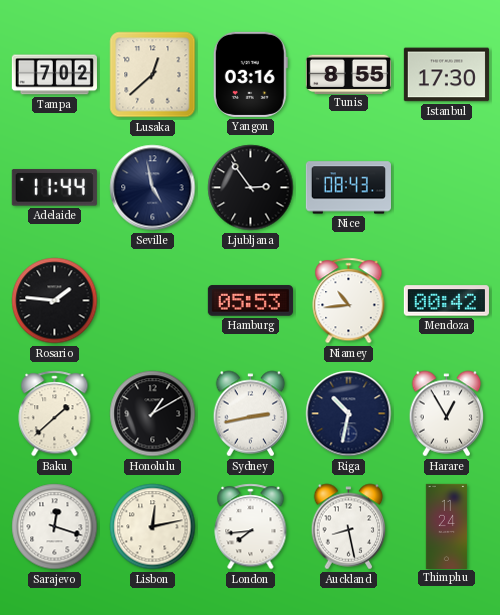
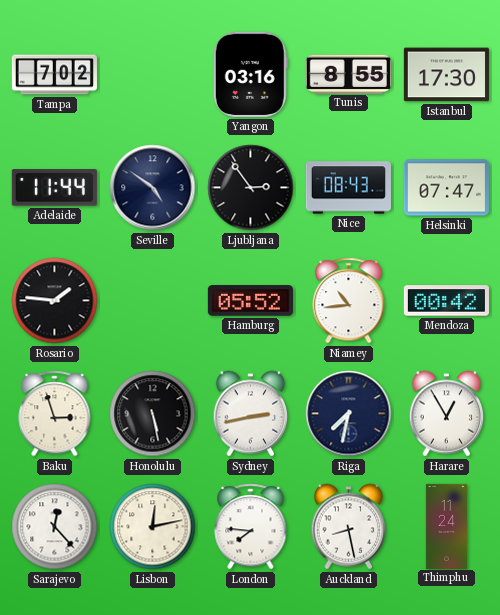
Lusaka: 12:38 -> none (153, 75)
Seville: 4:58 -> 4:51 (153, 188)
Helsinki: none -> 07:47 (446, 188)
Hamburg: 05:53 -> 05:52 (250, 301)
Baku: 1:38 -> 2:57 (55, 414)
Honolulu: 1:10 -> 5:28 (153, 414)
Riga: 10:32 -> 7:32 (349, 414)
Sarajevo: 12:18 -> 12:23 (55, 527)
London: 7:44 -> 7:46 (251, 527)
